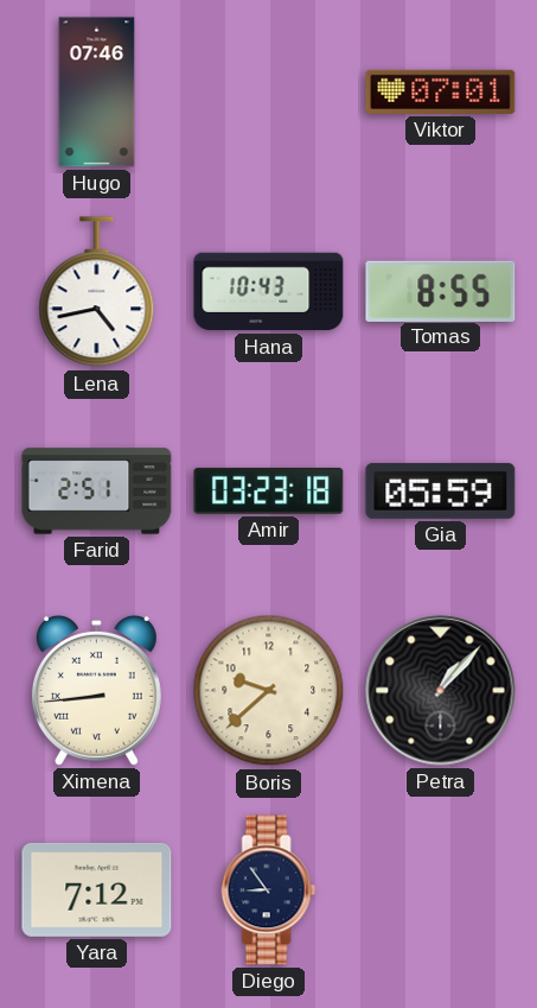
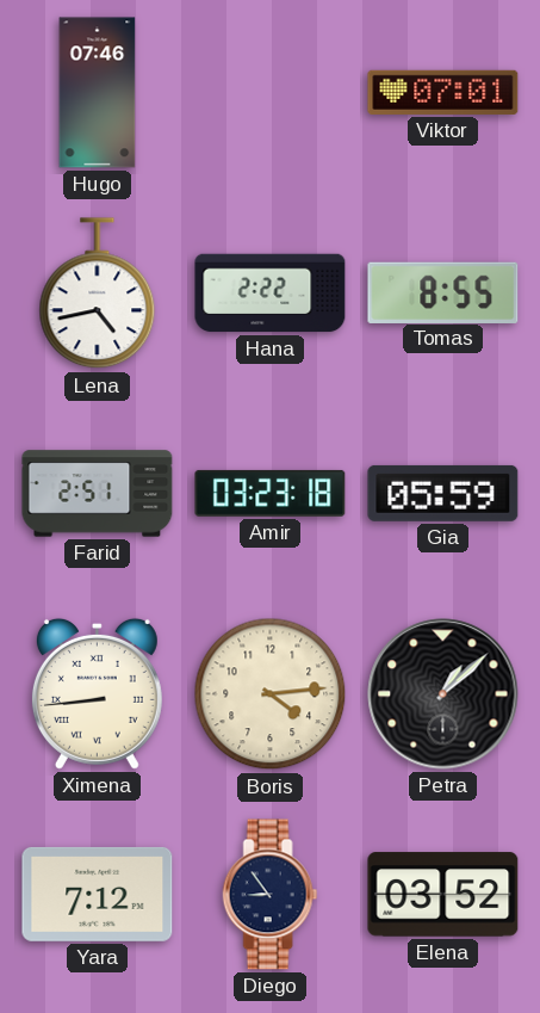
Hana: 10:43 -> 2:22 (271, 294)
Boris: 9:38 -> 4:14 (271, 694)
Petra: 1:07 -> 1:08 (443, 694)
Elena: none -> 03:52 (443, 895)
